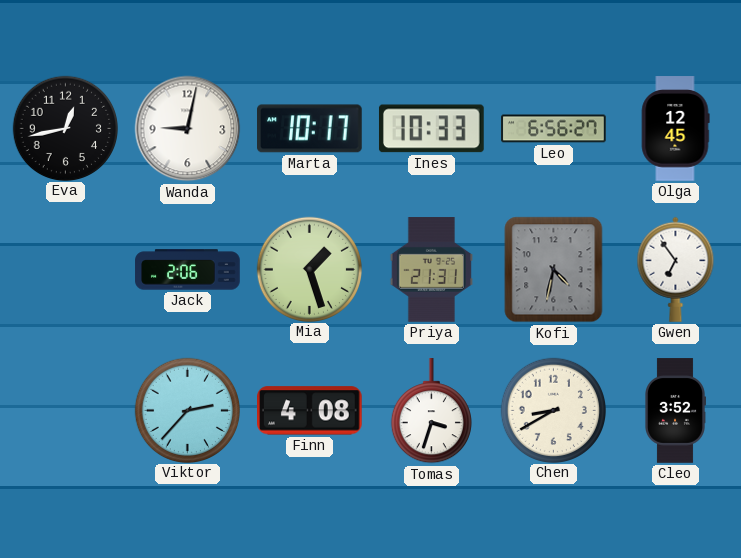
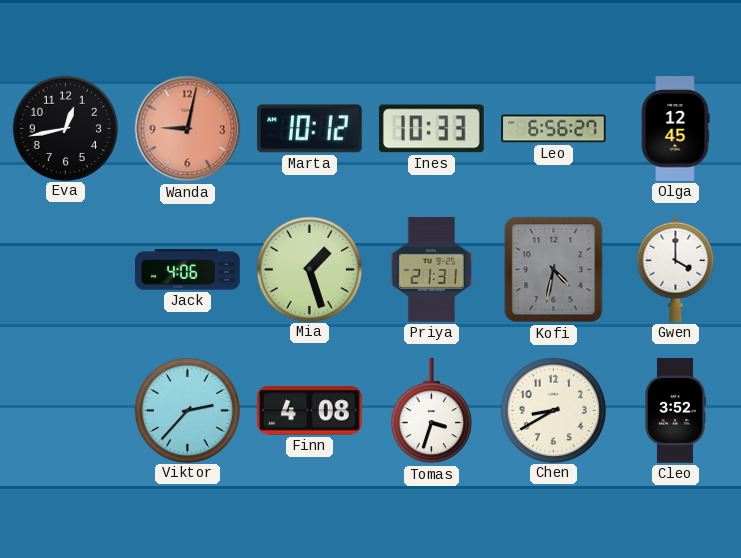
Wanda dial: white -> salmon (188, 129)
Marta: 10:17 -> 10:12 (310, 129)
Jack: 2:06 -> 4:06 (188, 270)
Gwen: 6:54 -> 4:00 (676, 269)
